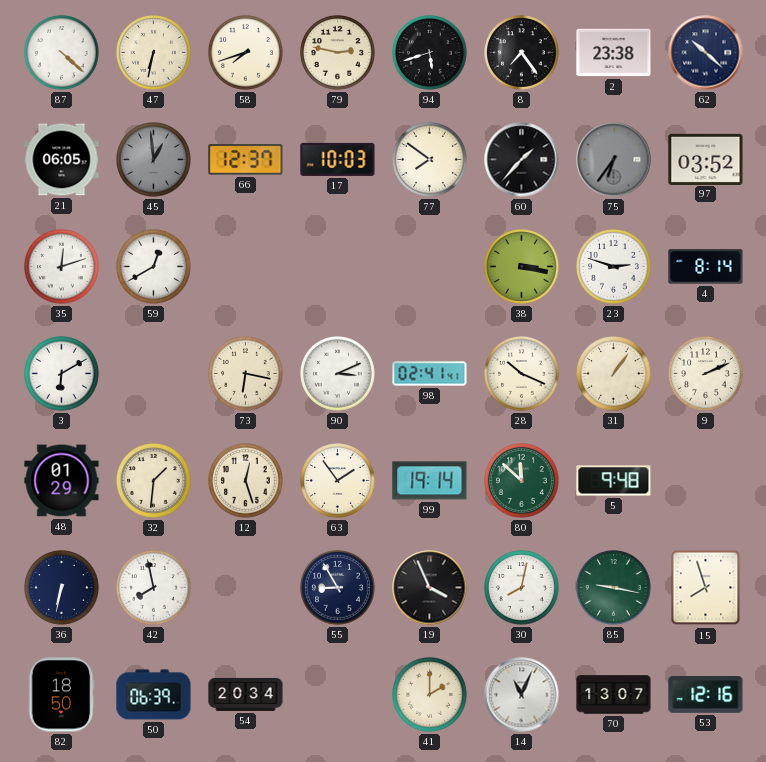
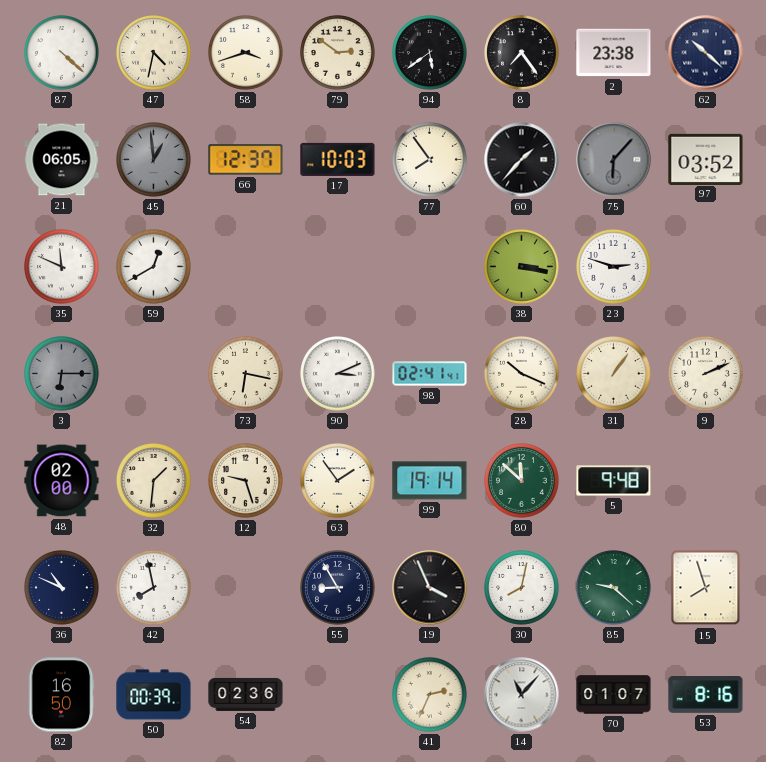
47: 6:32 -> 4:32 (154, 53)
58: 7:42 -> 3:42 (246, 53)
79: 2:47 -> 2:51 (338, 53)
94: 5:42 -> 5:39 (430, 53)
77: 7:51 -> 7:54 (430, 160)
75: 6:36 -> 6:07 (614, 160)
35: 12:12 -> 11:49 (62, 267)
4: 8:14 -> none (706, 267)
3: 6:10 -> 6:15 (62, 374)
3 dial: white -> grey (62, 374)
48: 01:29 -> 02:00 (62, 481)
12: 12:27 -> 9:27 (246, 481)
36: 6:32 -> 10:49 (62, 588)
85: 9:17 -> 9:22 (614, 588)
82: 18:50 -> 16:50 (61, 695)
50: 06:39 -> 00:39 (154, 695)
54: 20:34 -> 02:36 (246, 694)
41: 2:00 -> 2:34 (430, 695)
14: 11:04 -> 11:07 (522, 695)
70: 13:07 -> 01:07 (614, 695)
53: 12:16 -> 8:16 (706, 695)
